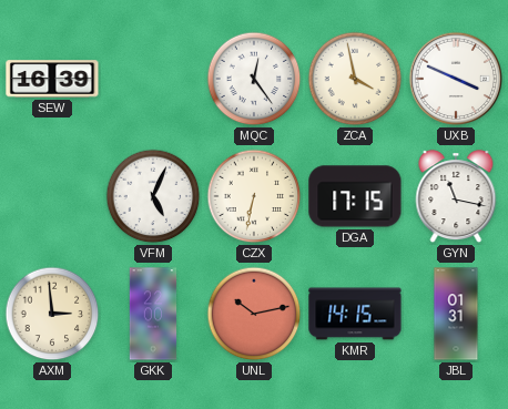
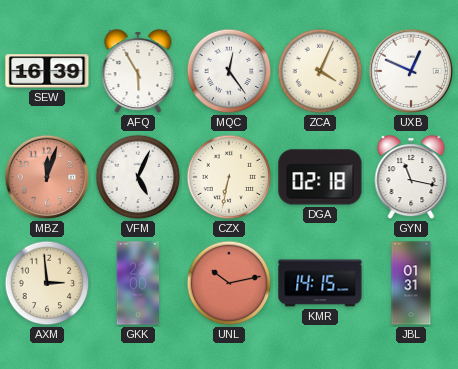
AFQ: none -> 5:55 (138, 72)
ZCA: 3:58 -> 4:04 (320, 71)
UXB: 3:49 -> 12:49 (411, 71)
MBZ: none -> 12:03 (47, 177)
DGA: 17:15 -> 02:18 (320, 177)
